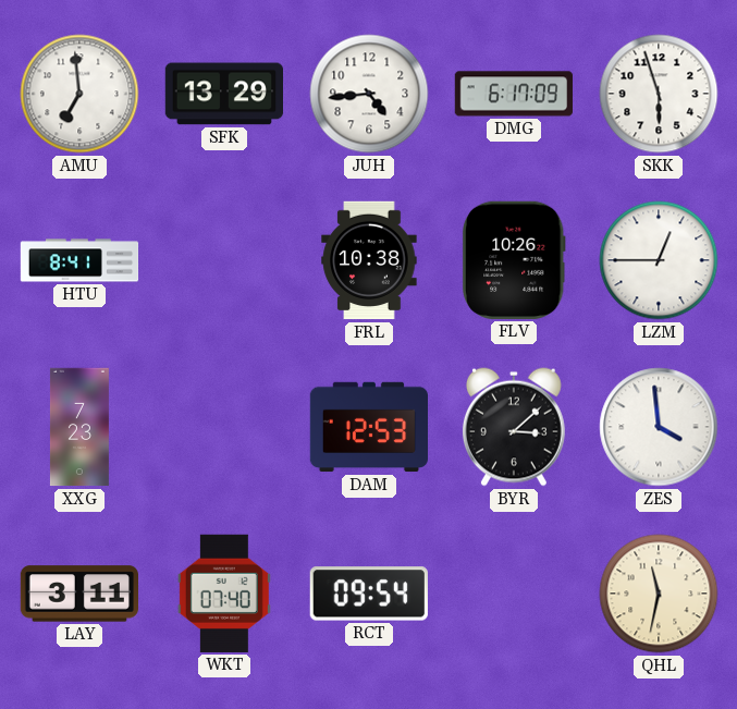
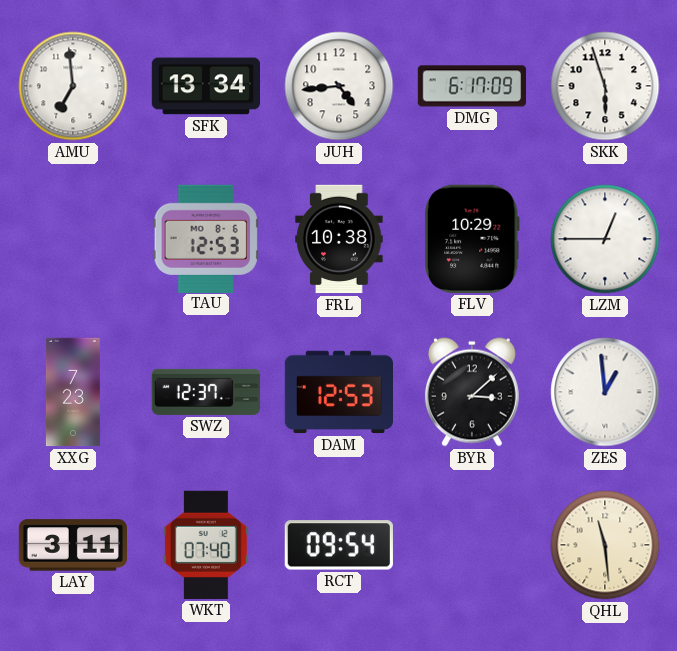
SFK: 13:29 -> 13:34 (205, 86)
HTU: 8:41 -> none (79, 260)
TAU: none -> 12:53 (206, 238)
FLV: 10:26 -> 10:29 (472, 239)
SWZ: none -> 12:37 (206, 392)
ZES: 3:59 -> 12:59 (605, 392)
QHL: 11:32 -> 11:29 (605, 545)
